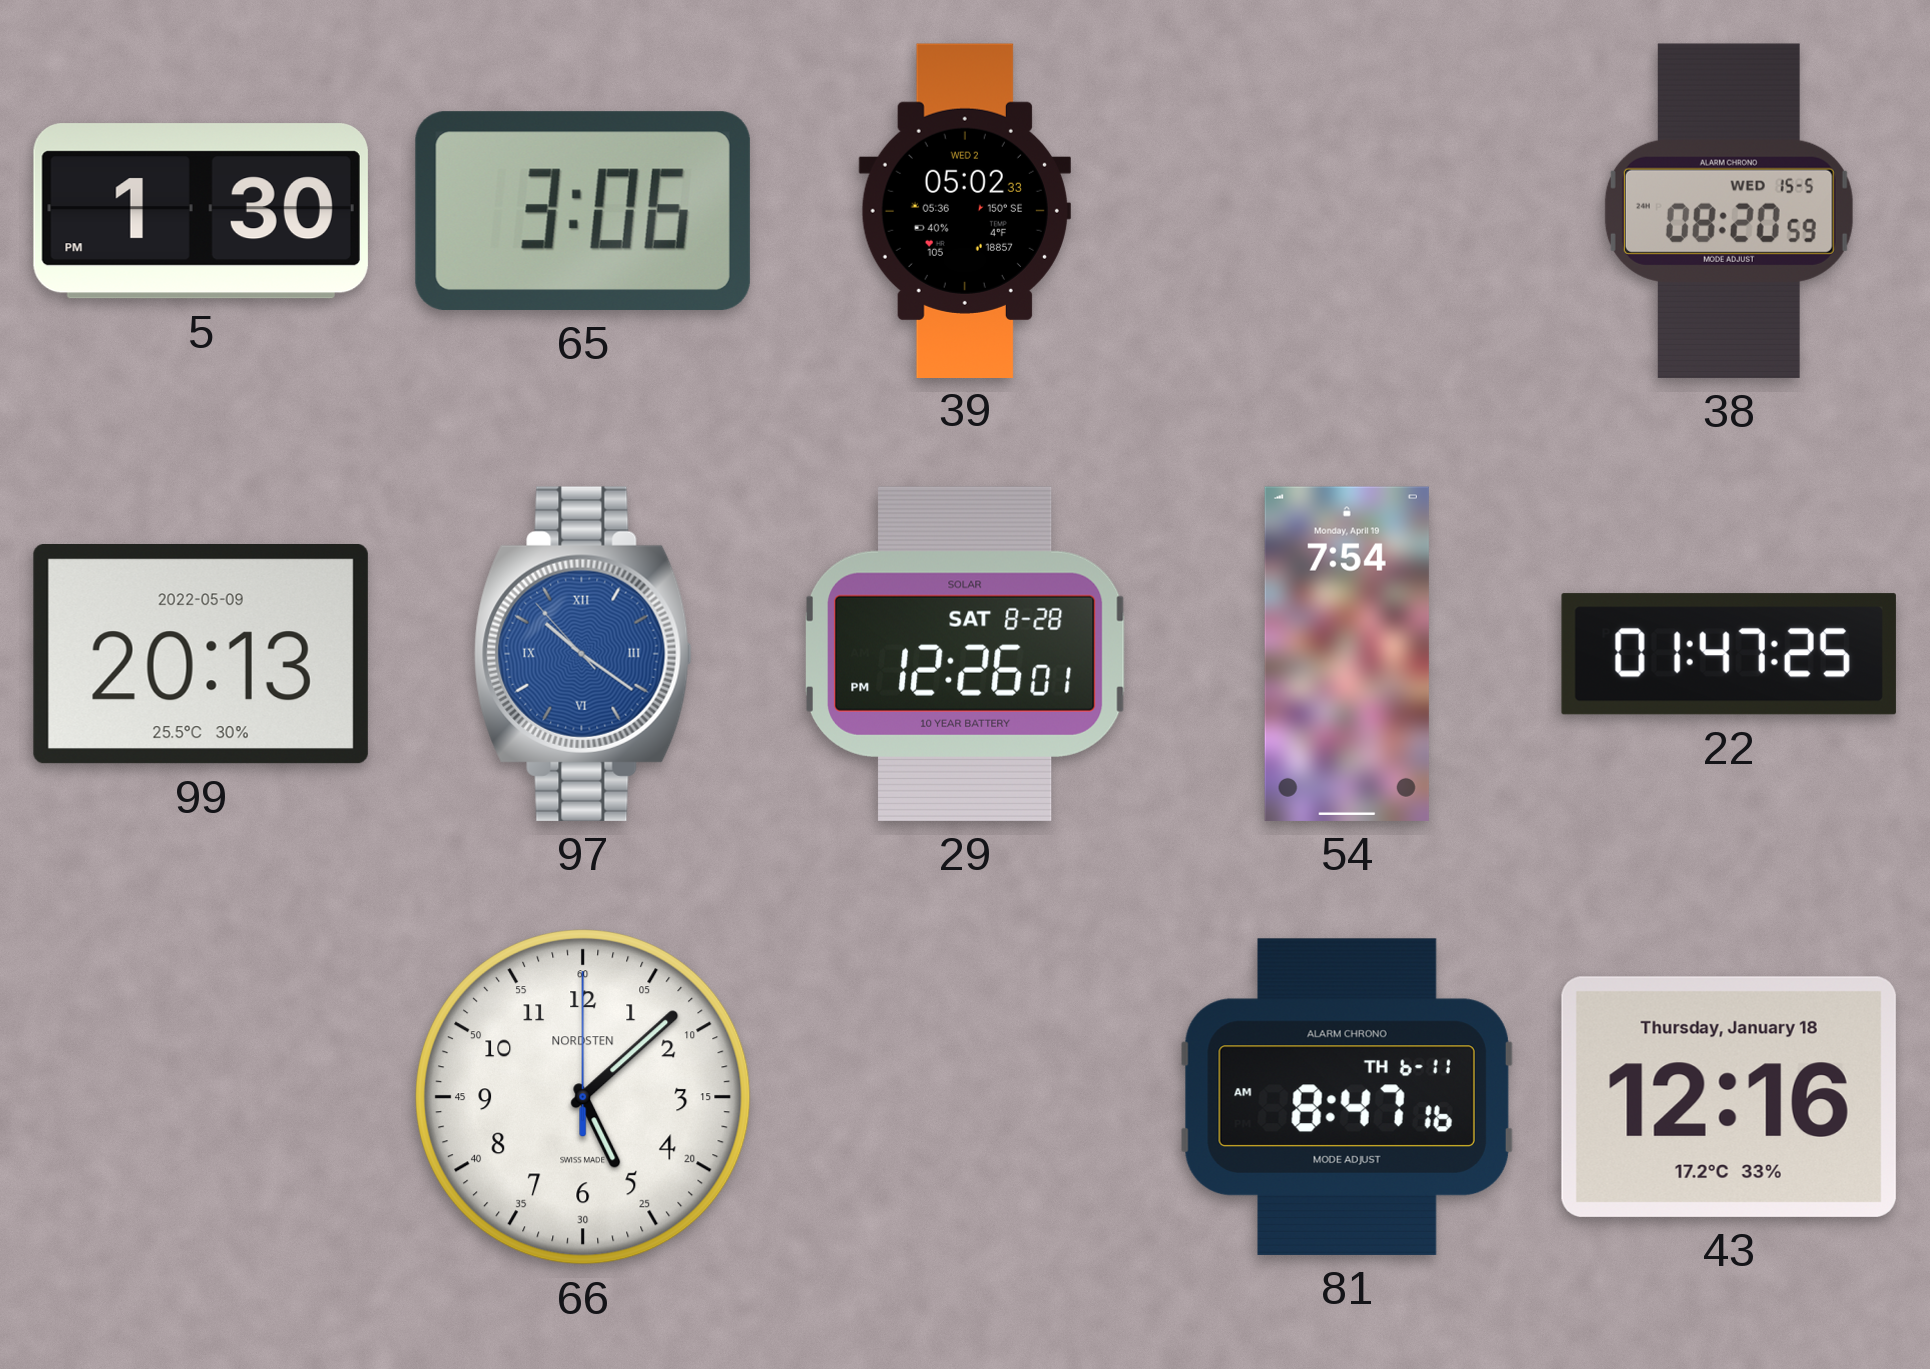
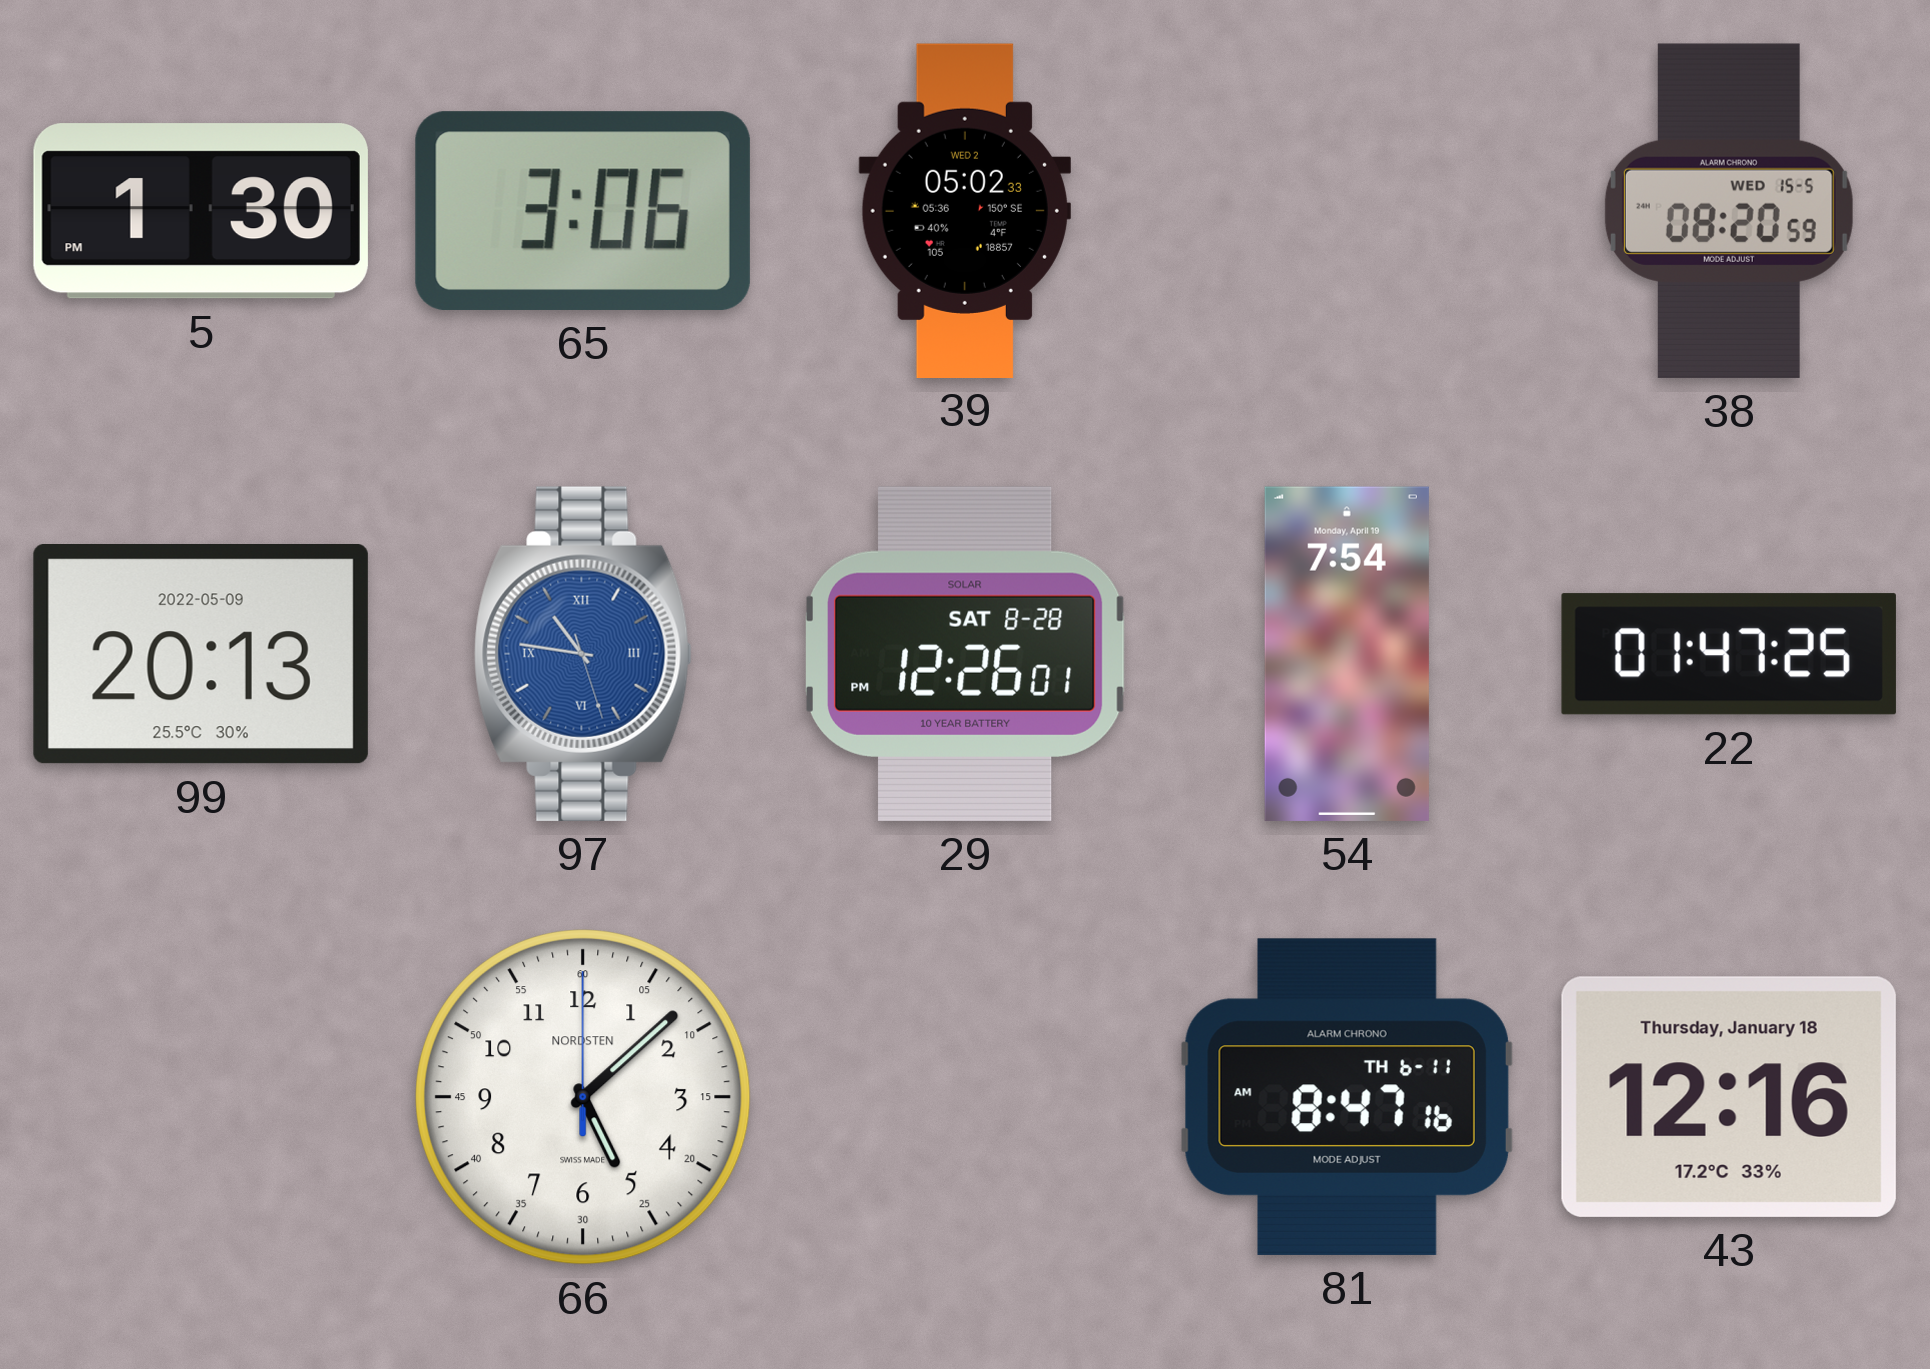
97: 10:20 -> 10:46 (583, 654)
